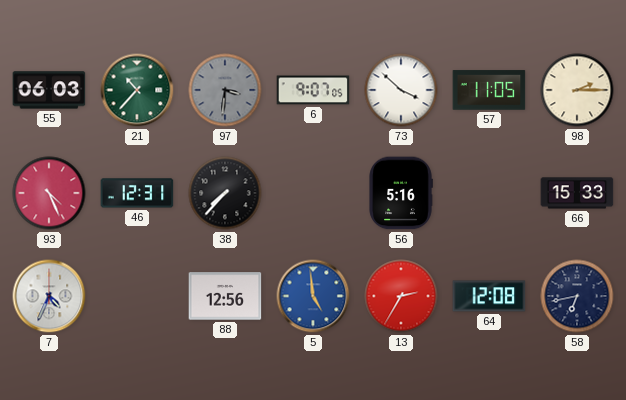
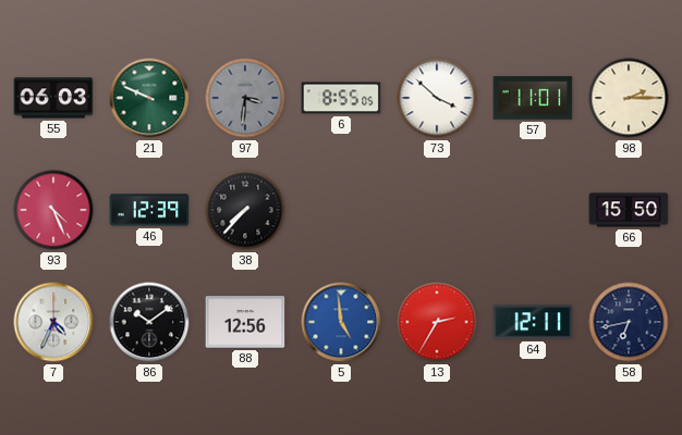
21: 10:37 -> 9:49 (149, 98)
6: 9:07 -> 8:55 (341, 98)
57: 11:05 -> 11:01 (533, 98)
46: 12:31 -> 12:39 (149, 210)
56: 5:16 -> none (401, 193)
66: 15:33 -> 15:50 (629, 210)
86: none -> 10:09 (149, 322)
64: 12:08 -> 12:11 (533, 322)
